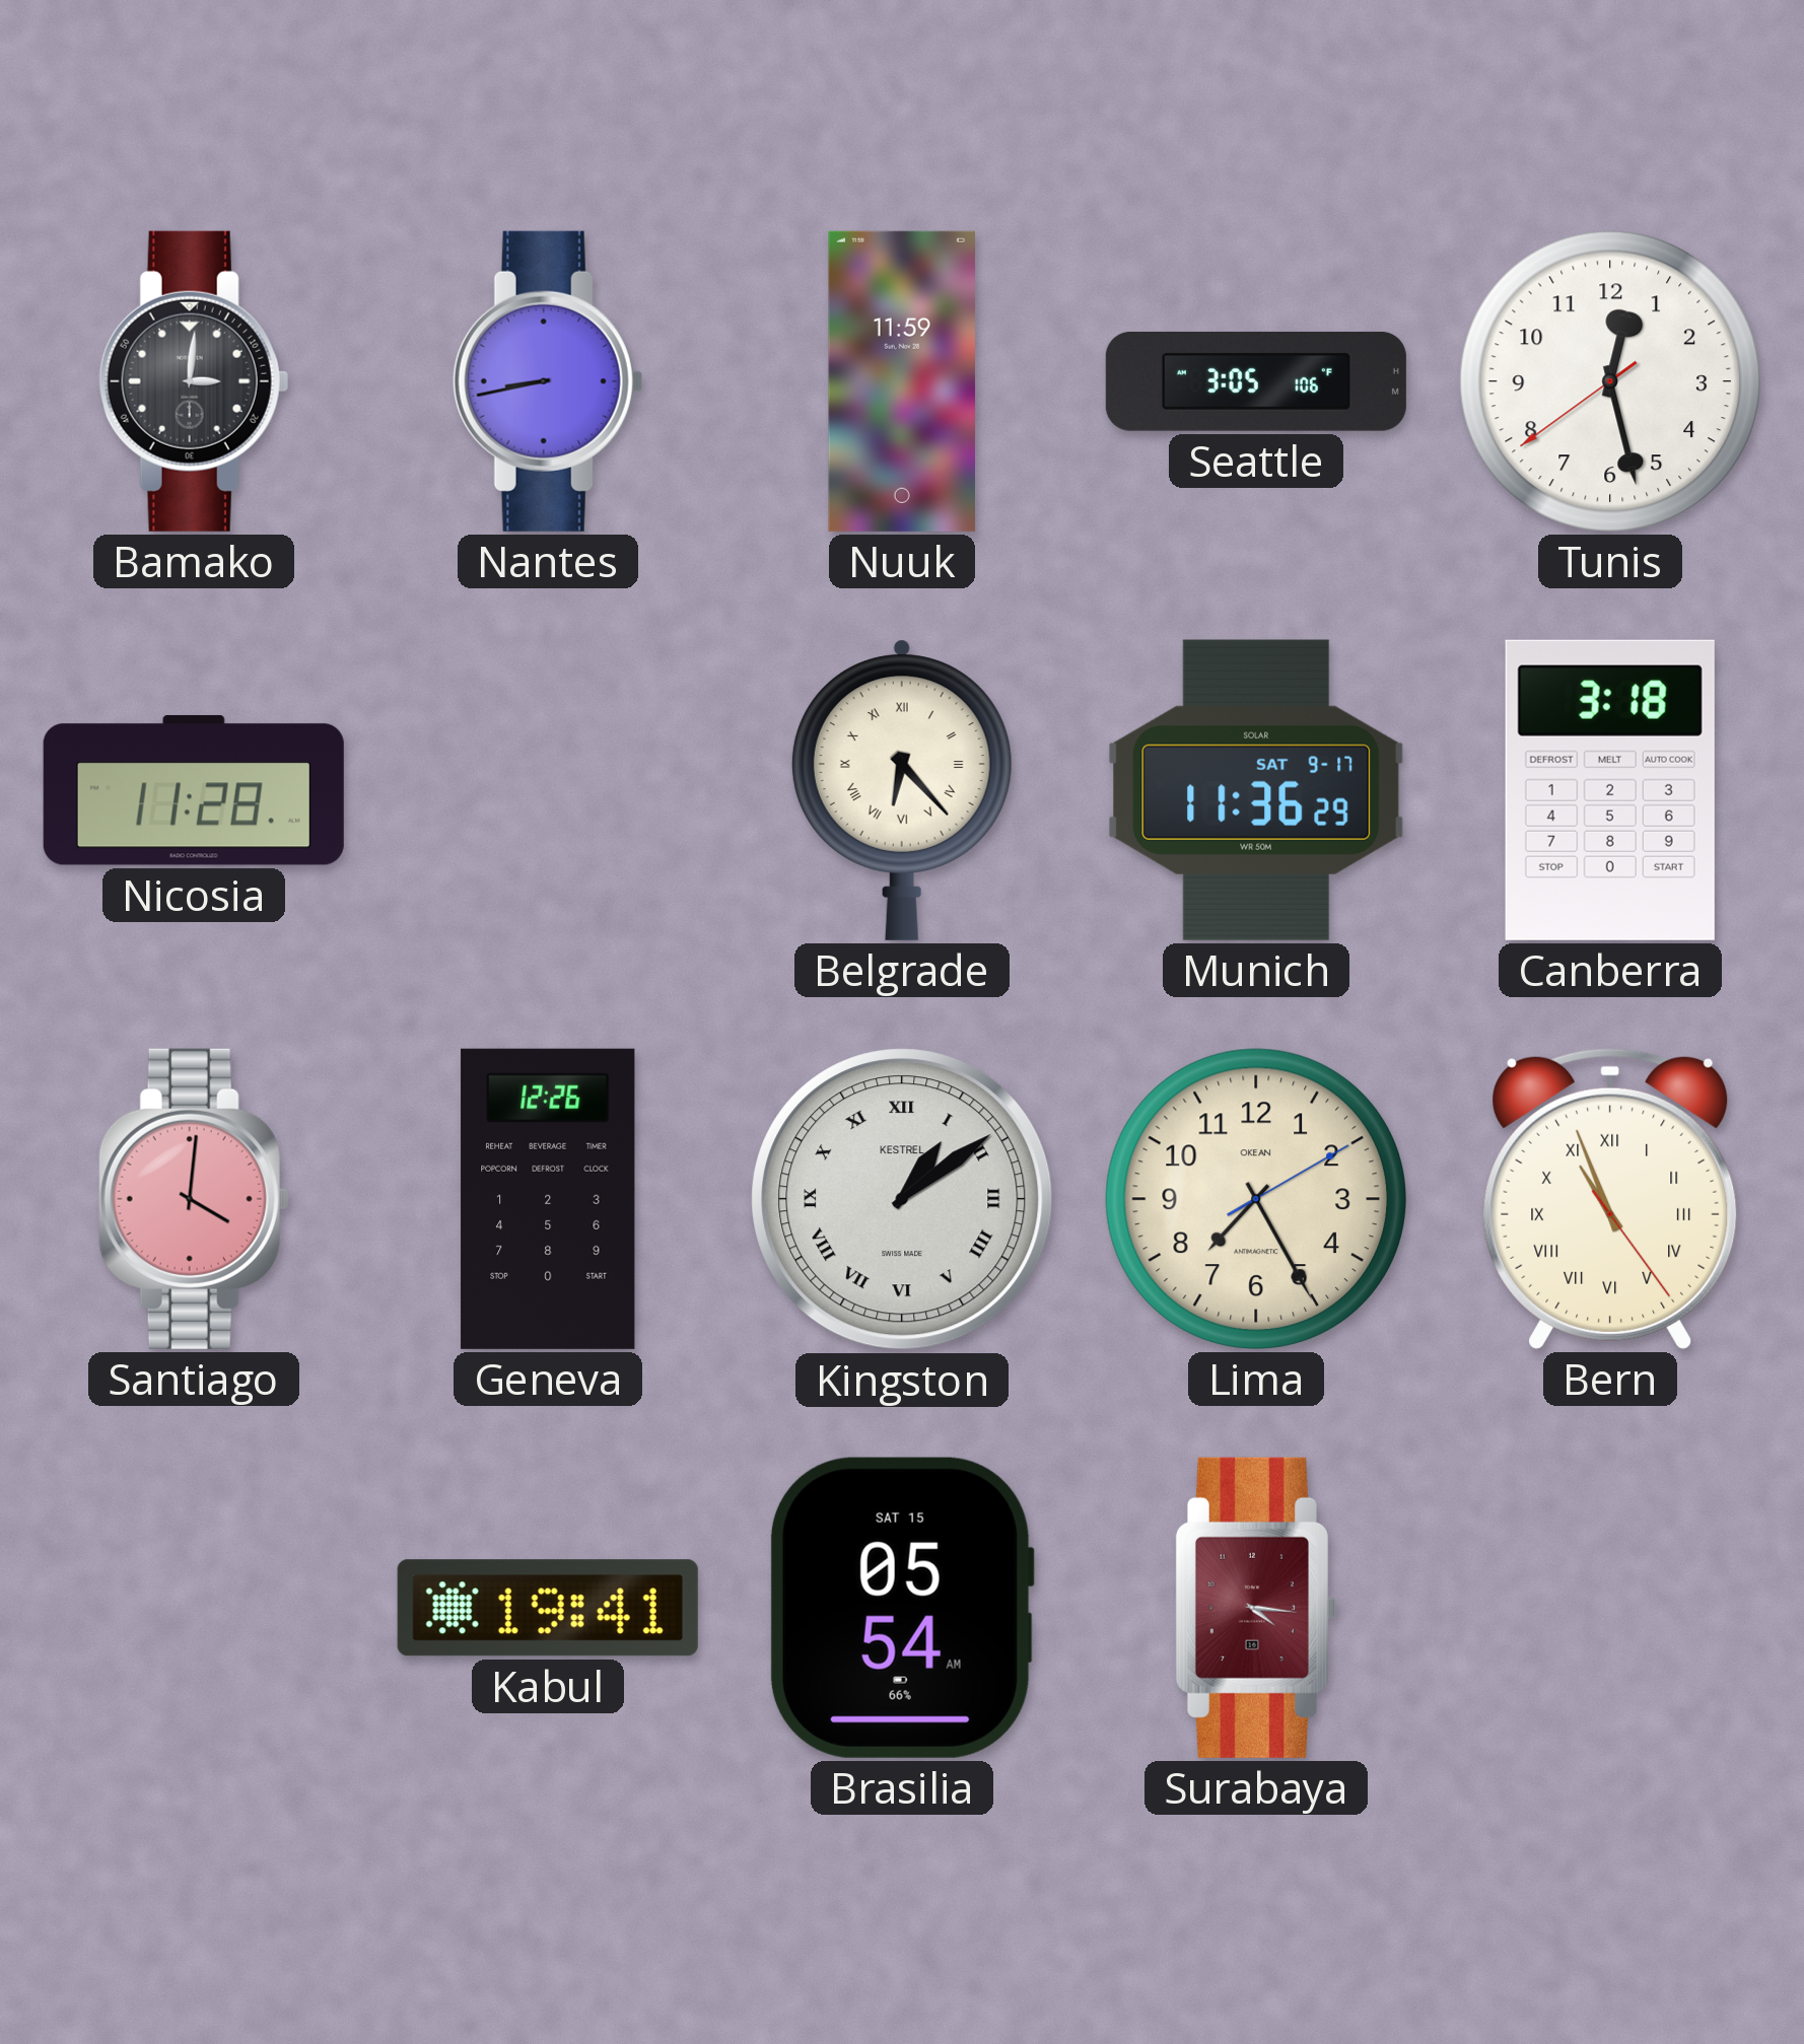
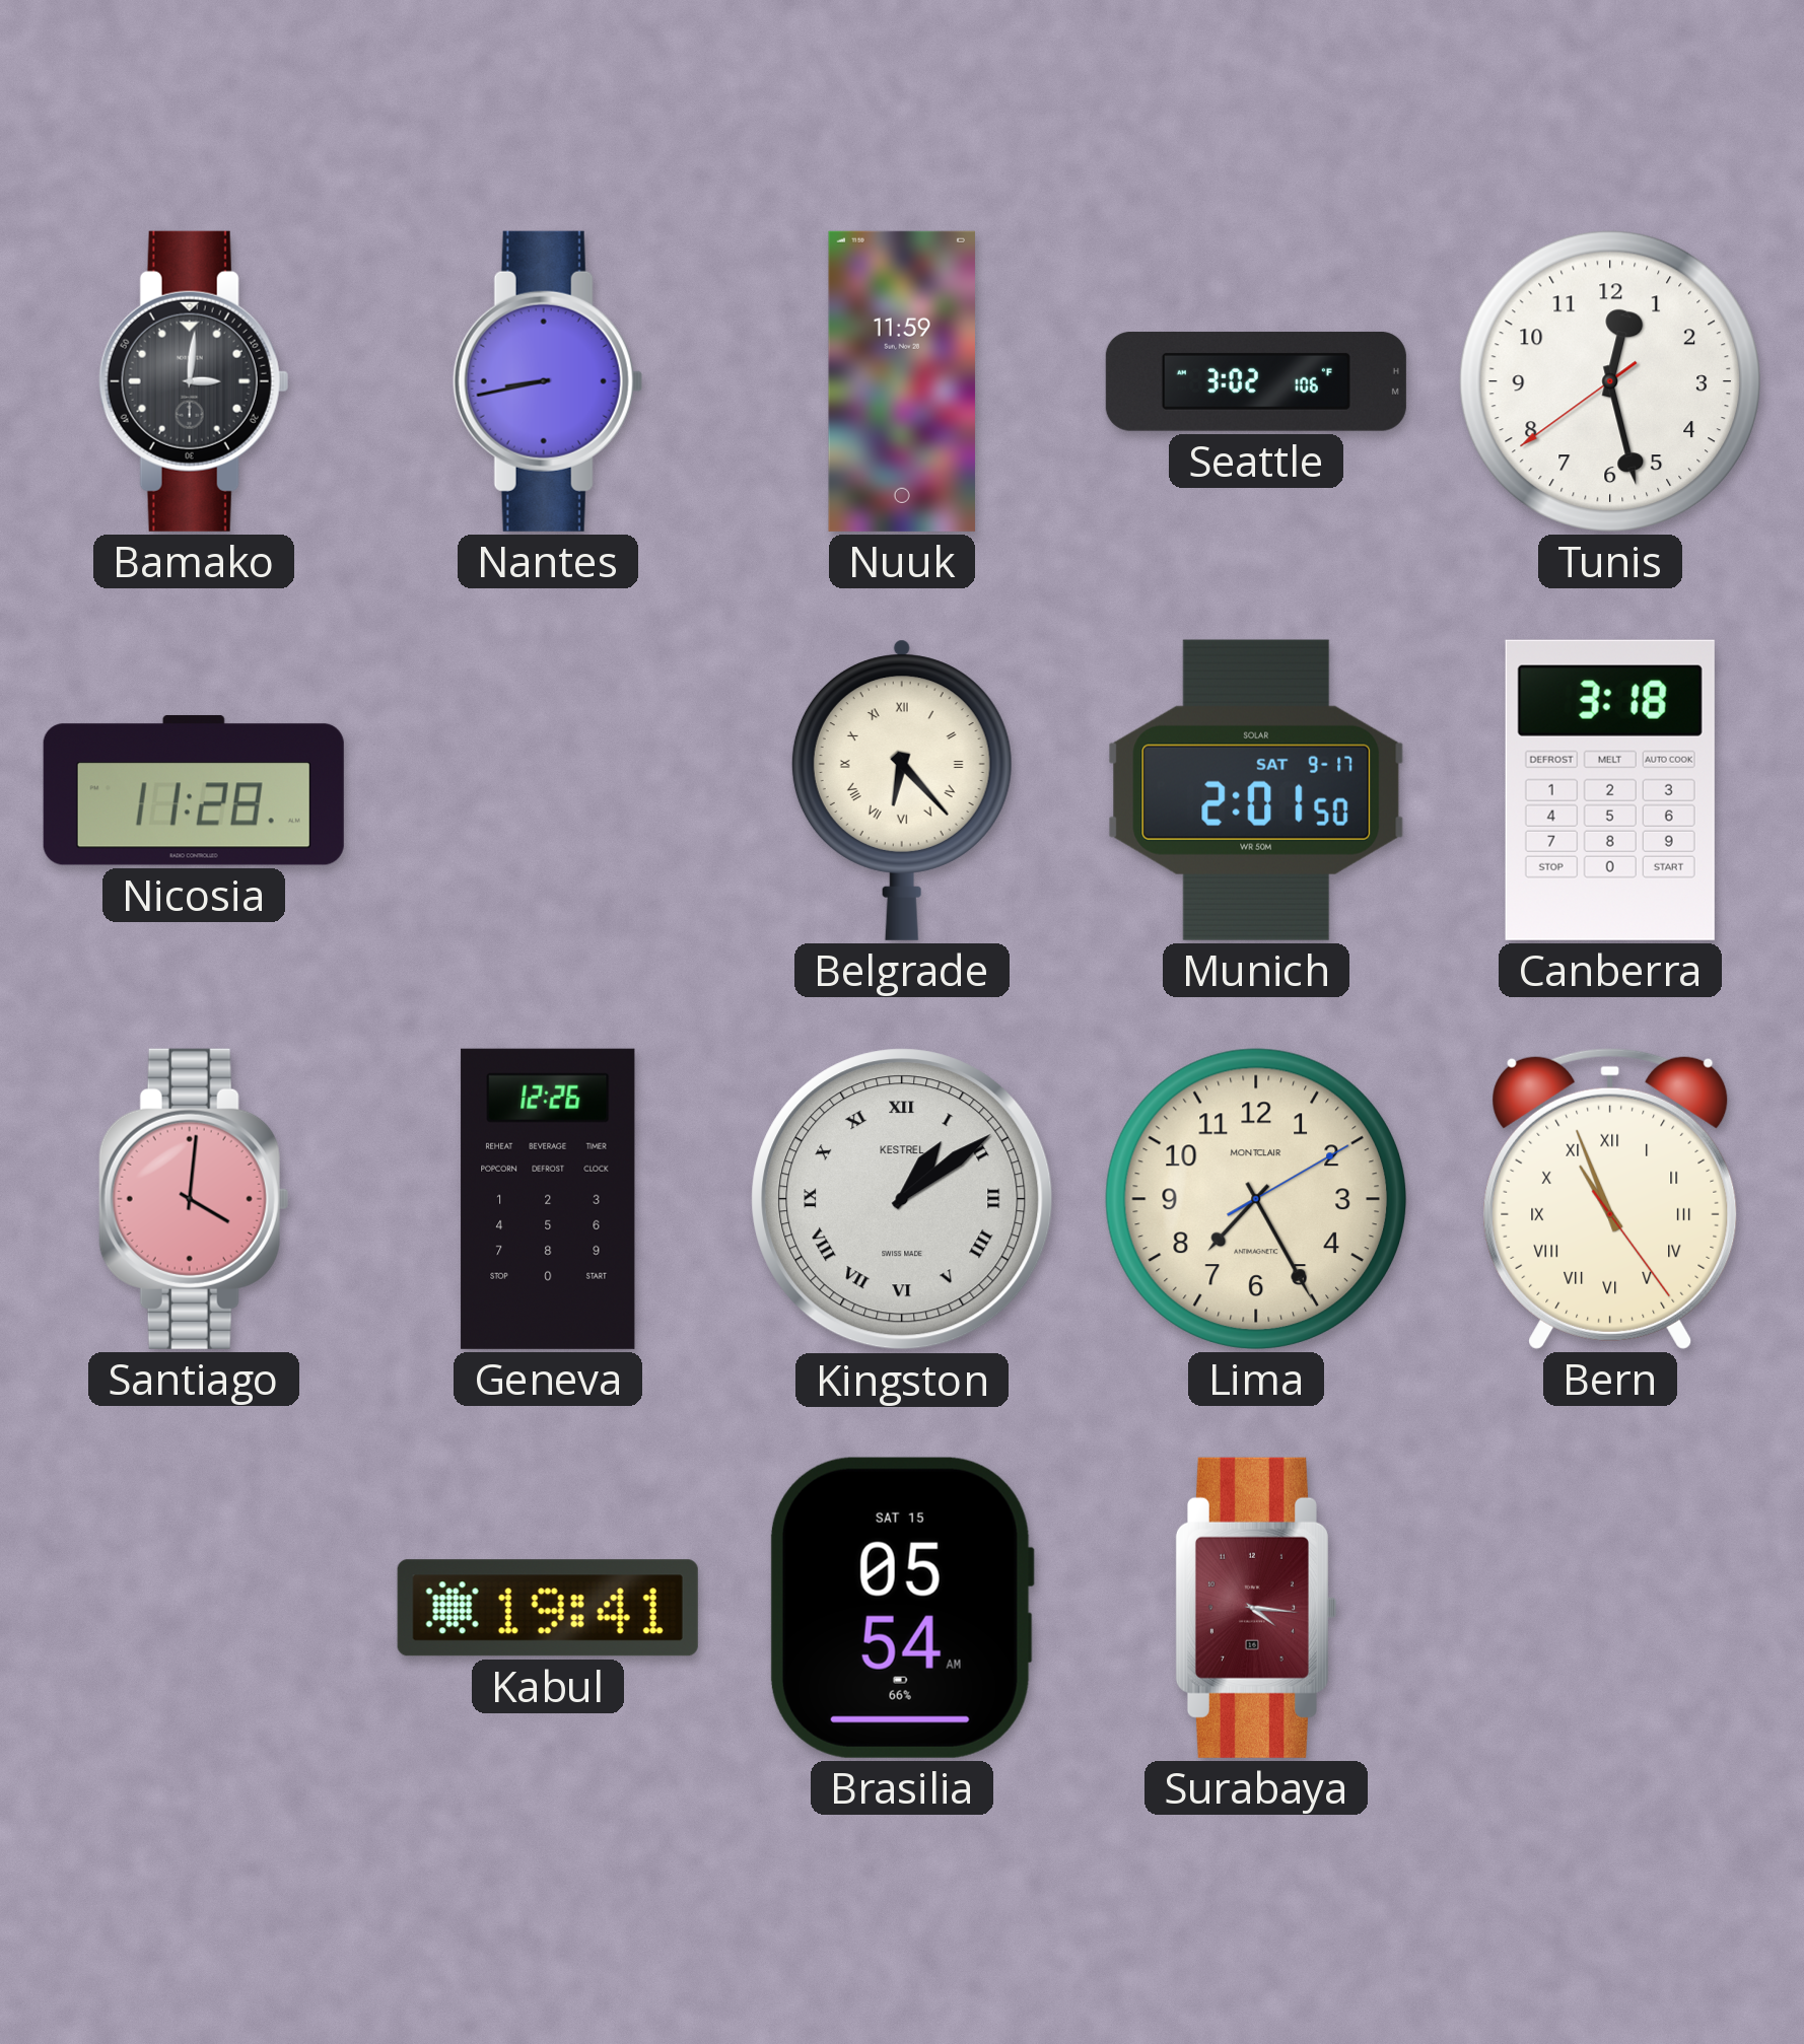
Seattle: 3:05 -> 3:02 (1256, 381)
Munich: 11:36 -> 2:01 (1256, 790)
Lima brand: OKEAN -> MONTCLAIR (1256, 1199)
